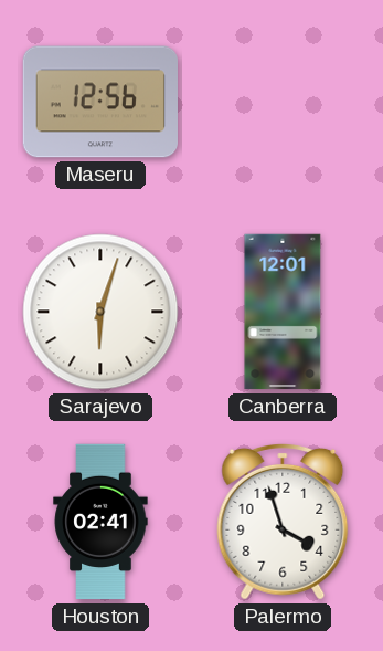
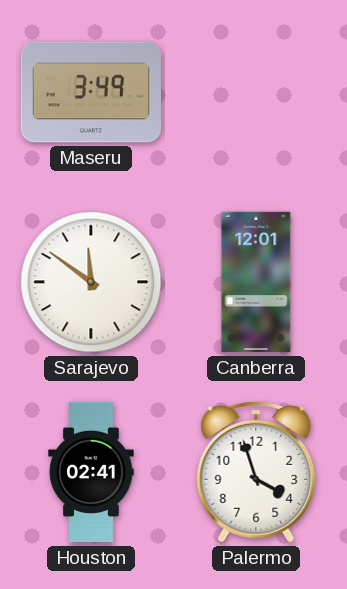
Maseru: 12:56 -> 3:49 (90, 92)
Sarajevo: 6:03 -> 11:51 (91, 282)
